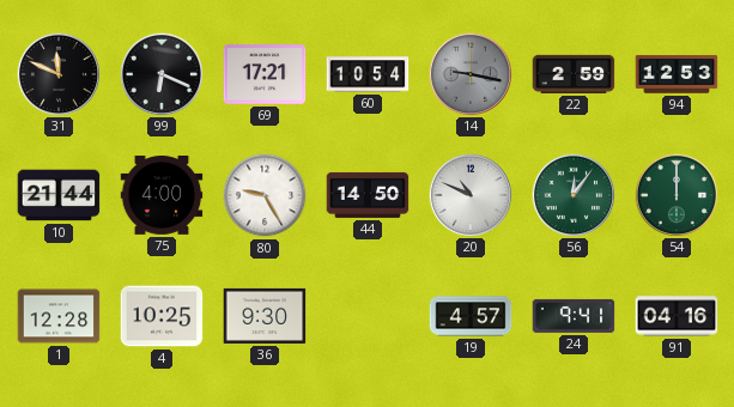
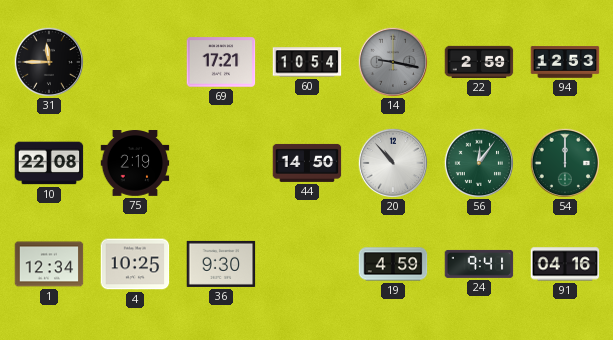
31: 11:49 -> 11:45 (48, 61)
99: 6:19 -> none (160, 73)
10: 21:44 -> 22:08 (49, 163)
75: 4:00 -> 2:19 (135, 164)
80: 9:25 -> none (265, 195)
20: 10:49 -> 10:53 (392, 162)
1: 12:28 -> 12:34 (49, 264)
19: 4:57 -> 4:59 (393, 264)
